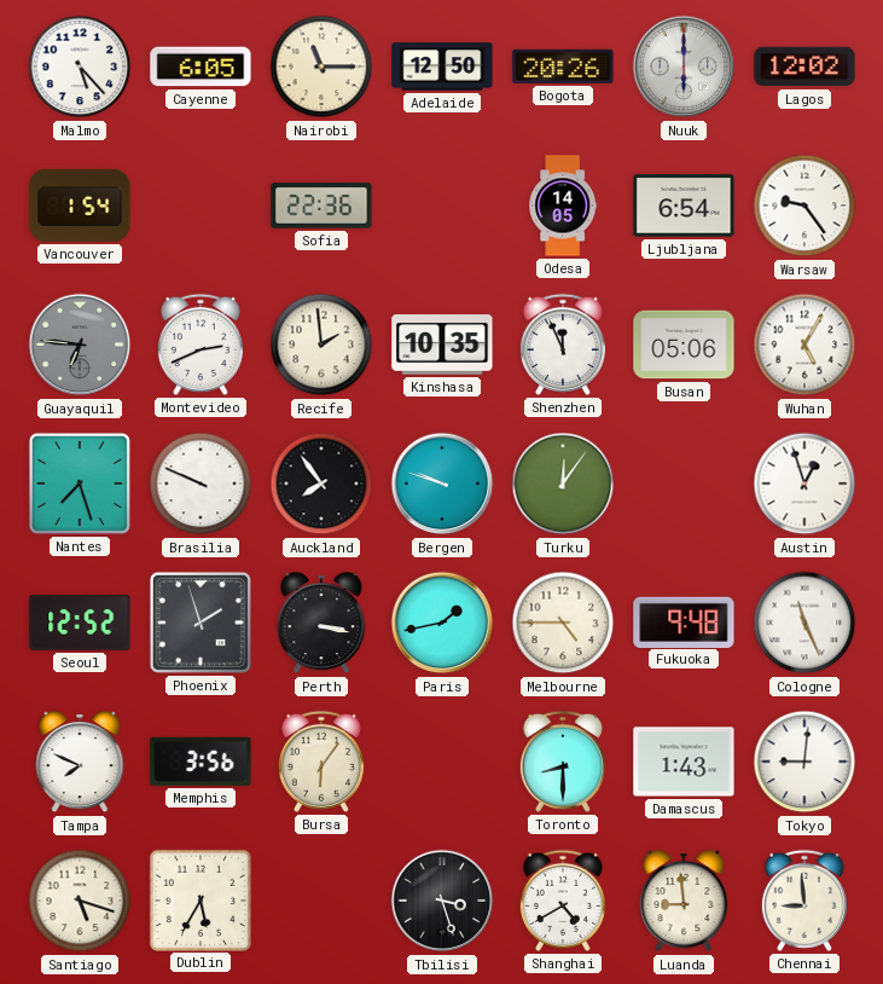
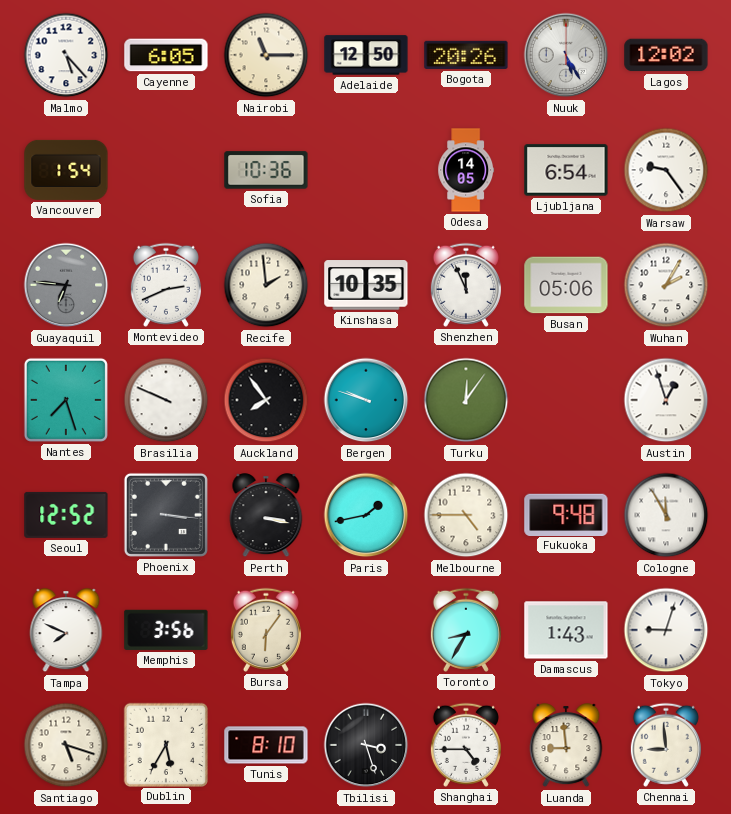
Nuuk: 6:00 -> 5:25 (566, 55)
Sofia: 22:36 -> 10:36 (266, 170)
Wuhan: 5:05 -> 2:05 (666, 285)
Phoenix: 1:57 -> 3:16 (166, 515)
Cologne: 11:26 -> 11:55 (666, 515)
Toronto: 8:30 -> 8:35 (466, 630)
Tokyo: 9:01 -> 9:03 (666, 630)
Tunis: none -> 8:10 (266, 745)
Shanghai: 4:40 -> 4:45 (466, 745)
